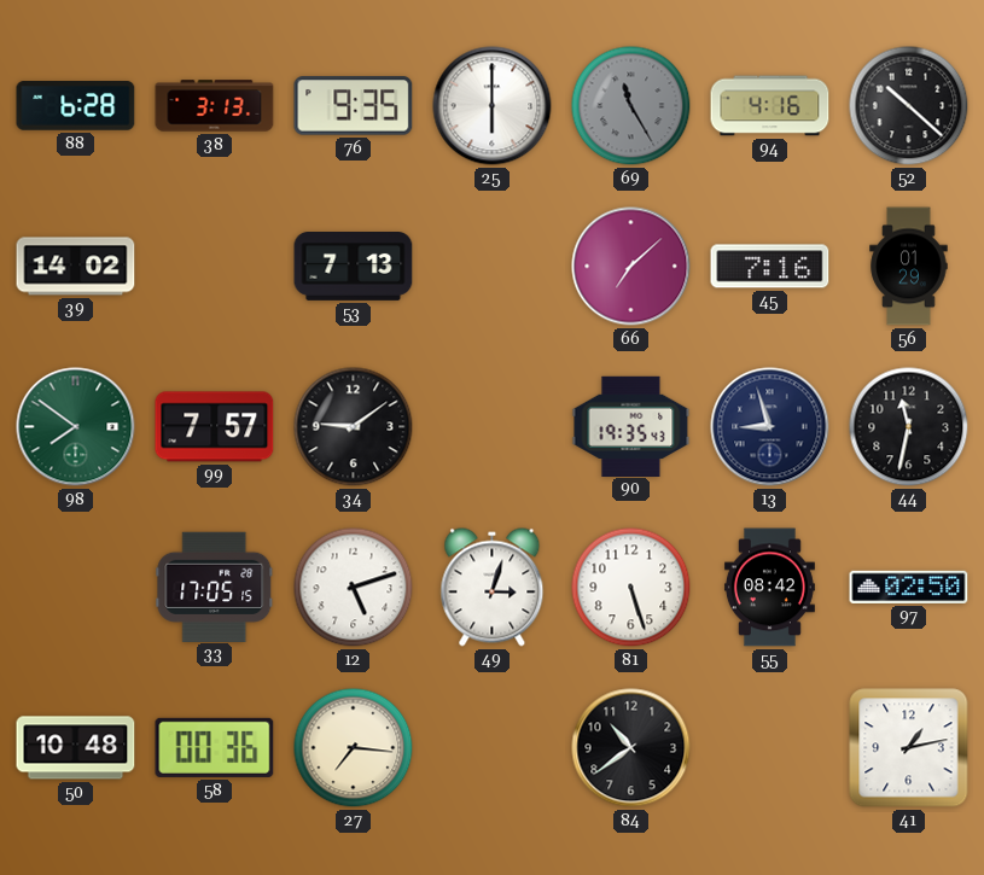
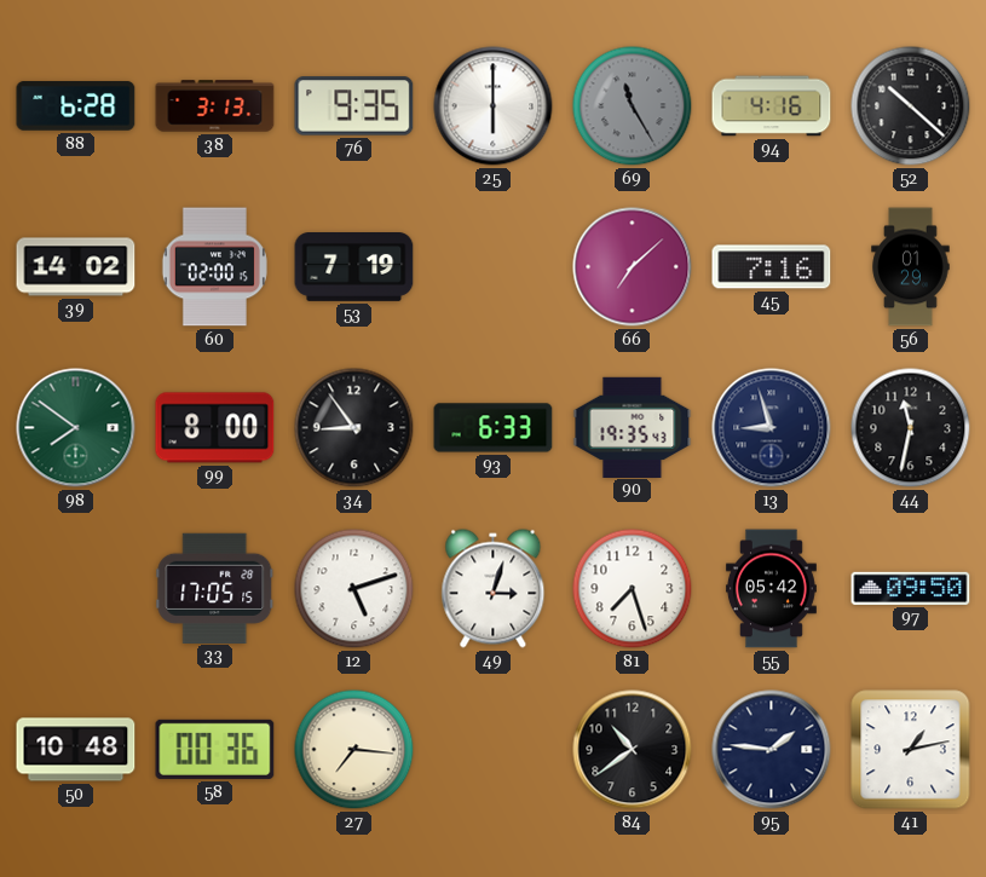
60: none -> 02:00 (214, 267)
53: 7:13 -> 7:19 (354, 267)
99: 7:57 -> 8:00 (215, 428)
34: 9:09 -> 8:54 (354, 428)
93: none -> 6:33 (494, 428)
81: 5:27 -> 7:27 (633, 589)
55: 08:42 -> 05:42 (771, 589)
97: 02:50 -> 09:50 (911, 588)
95: none -> 1:46 (772, 750)
